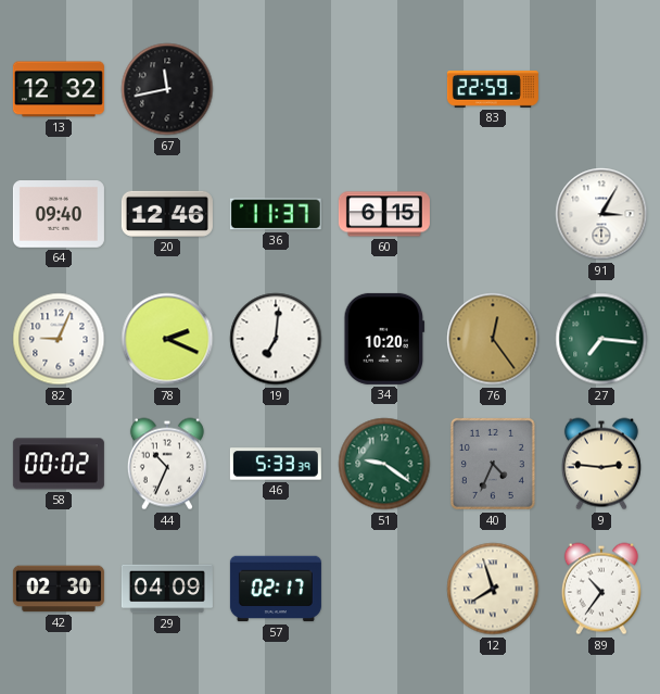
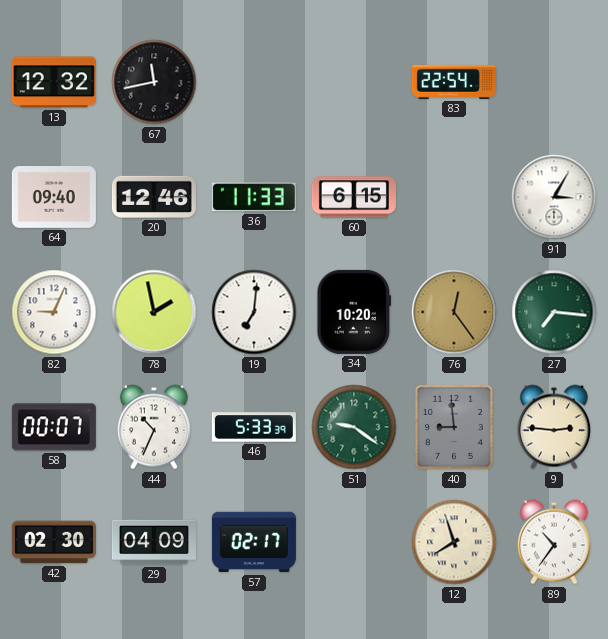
83: 22:59 -> 22:54 (454, 82)
36: 11:37 -> 11:33 (254, 197)
78: 2:19 -> 1:58 (154, 312)
58: 00:02 -> 00:07 (54, 427)
40: 4:34 -> 8:59 (454, 427)
